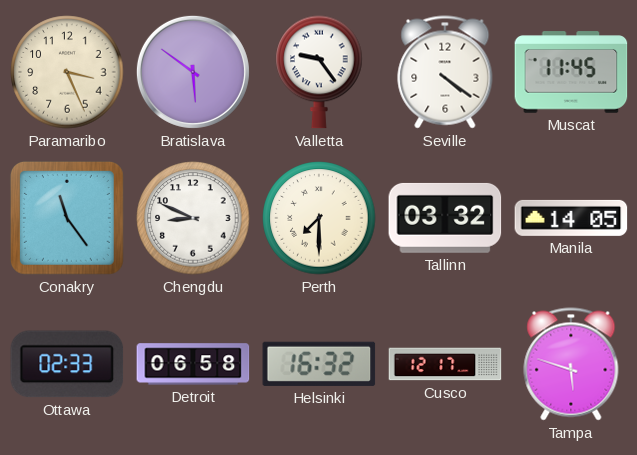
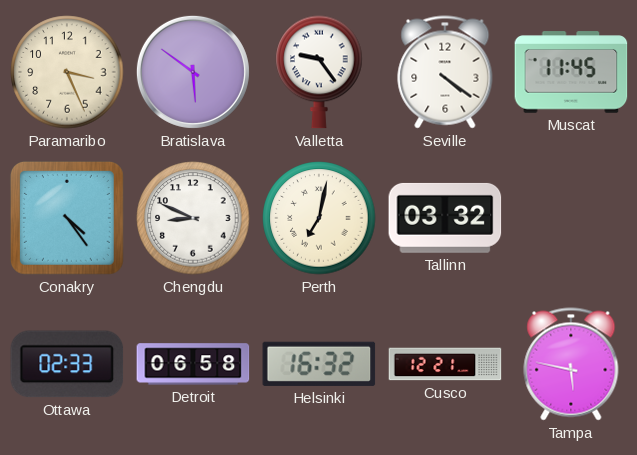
Conakry: 11:24 -> 4:24 (67, 218)
Perth: 7:30 -> 7:02 (319, 218)
Manila: 14:05 -> none (571, 218)
Cusco: 12:17 -> 12:21 (445, 364)
Tampa: 5:48 -> 5:47 (571, 364)
